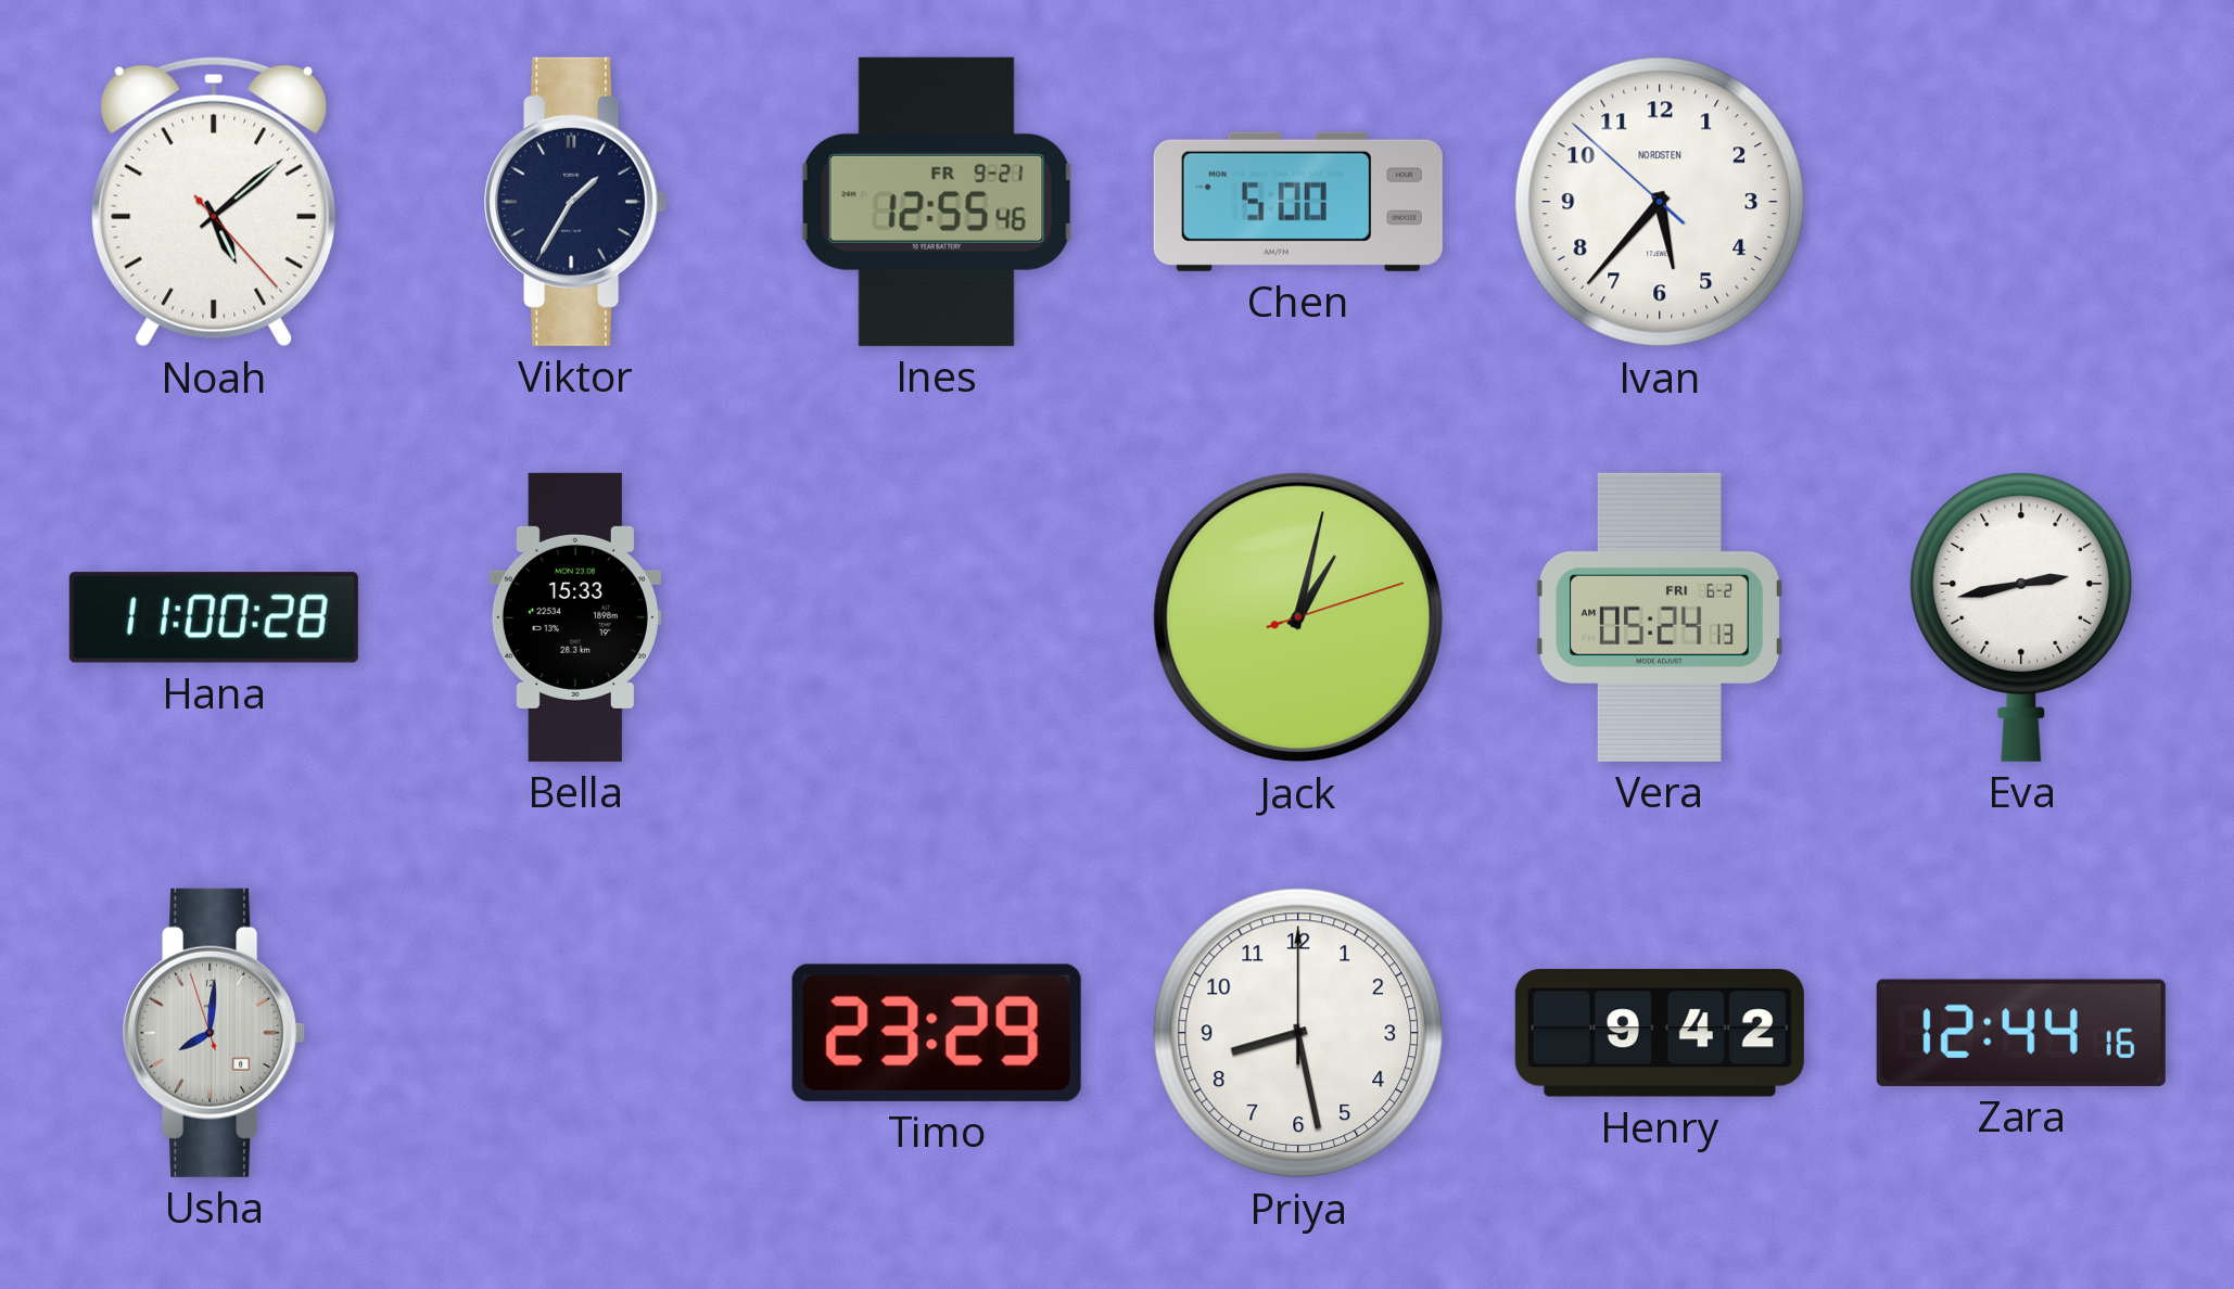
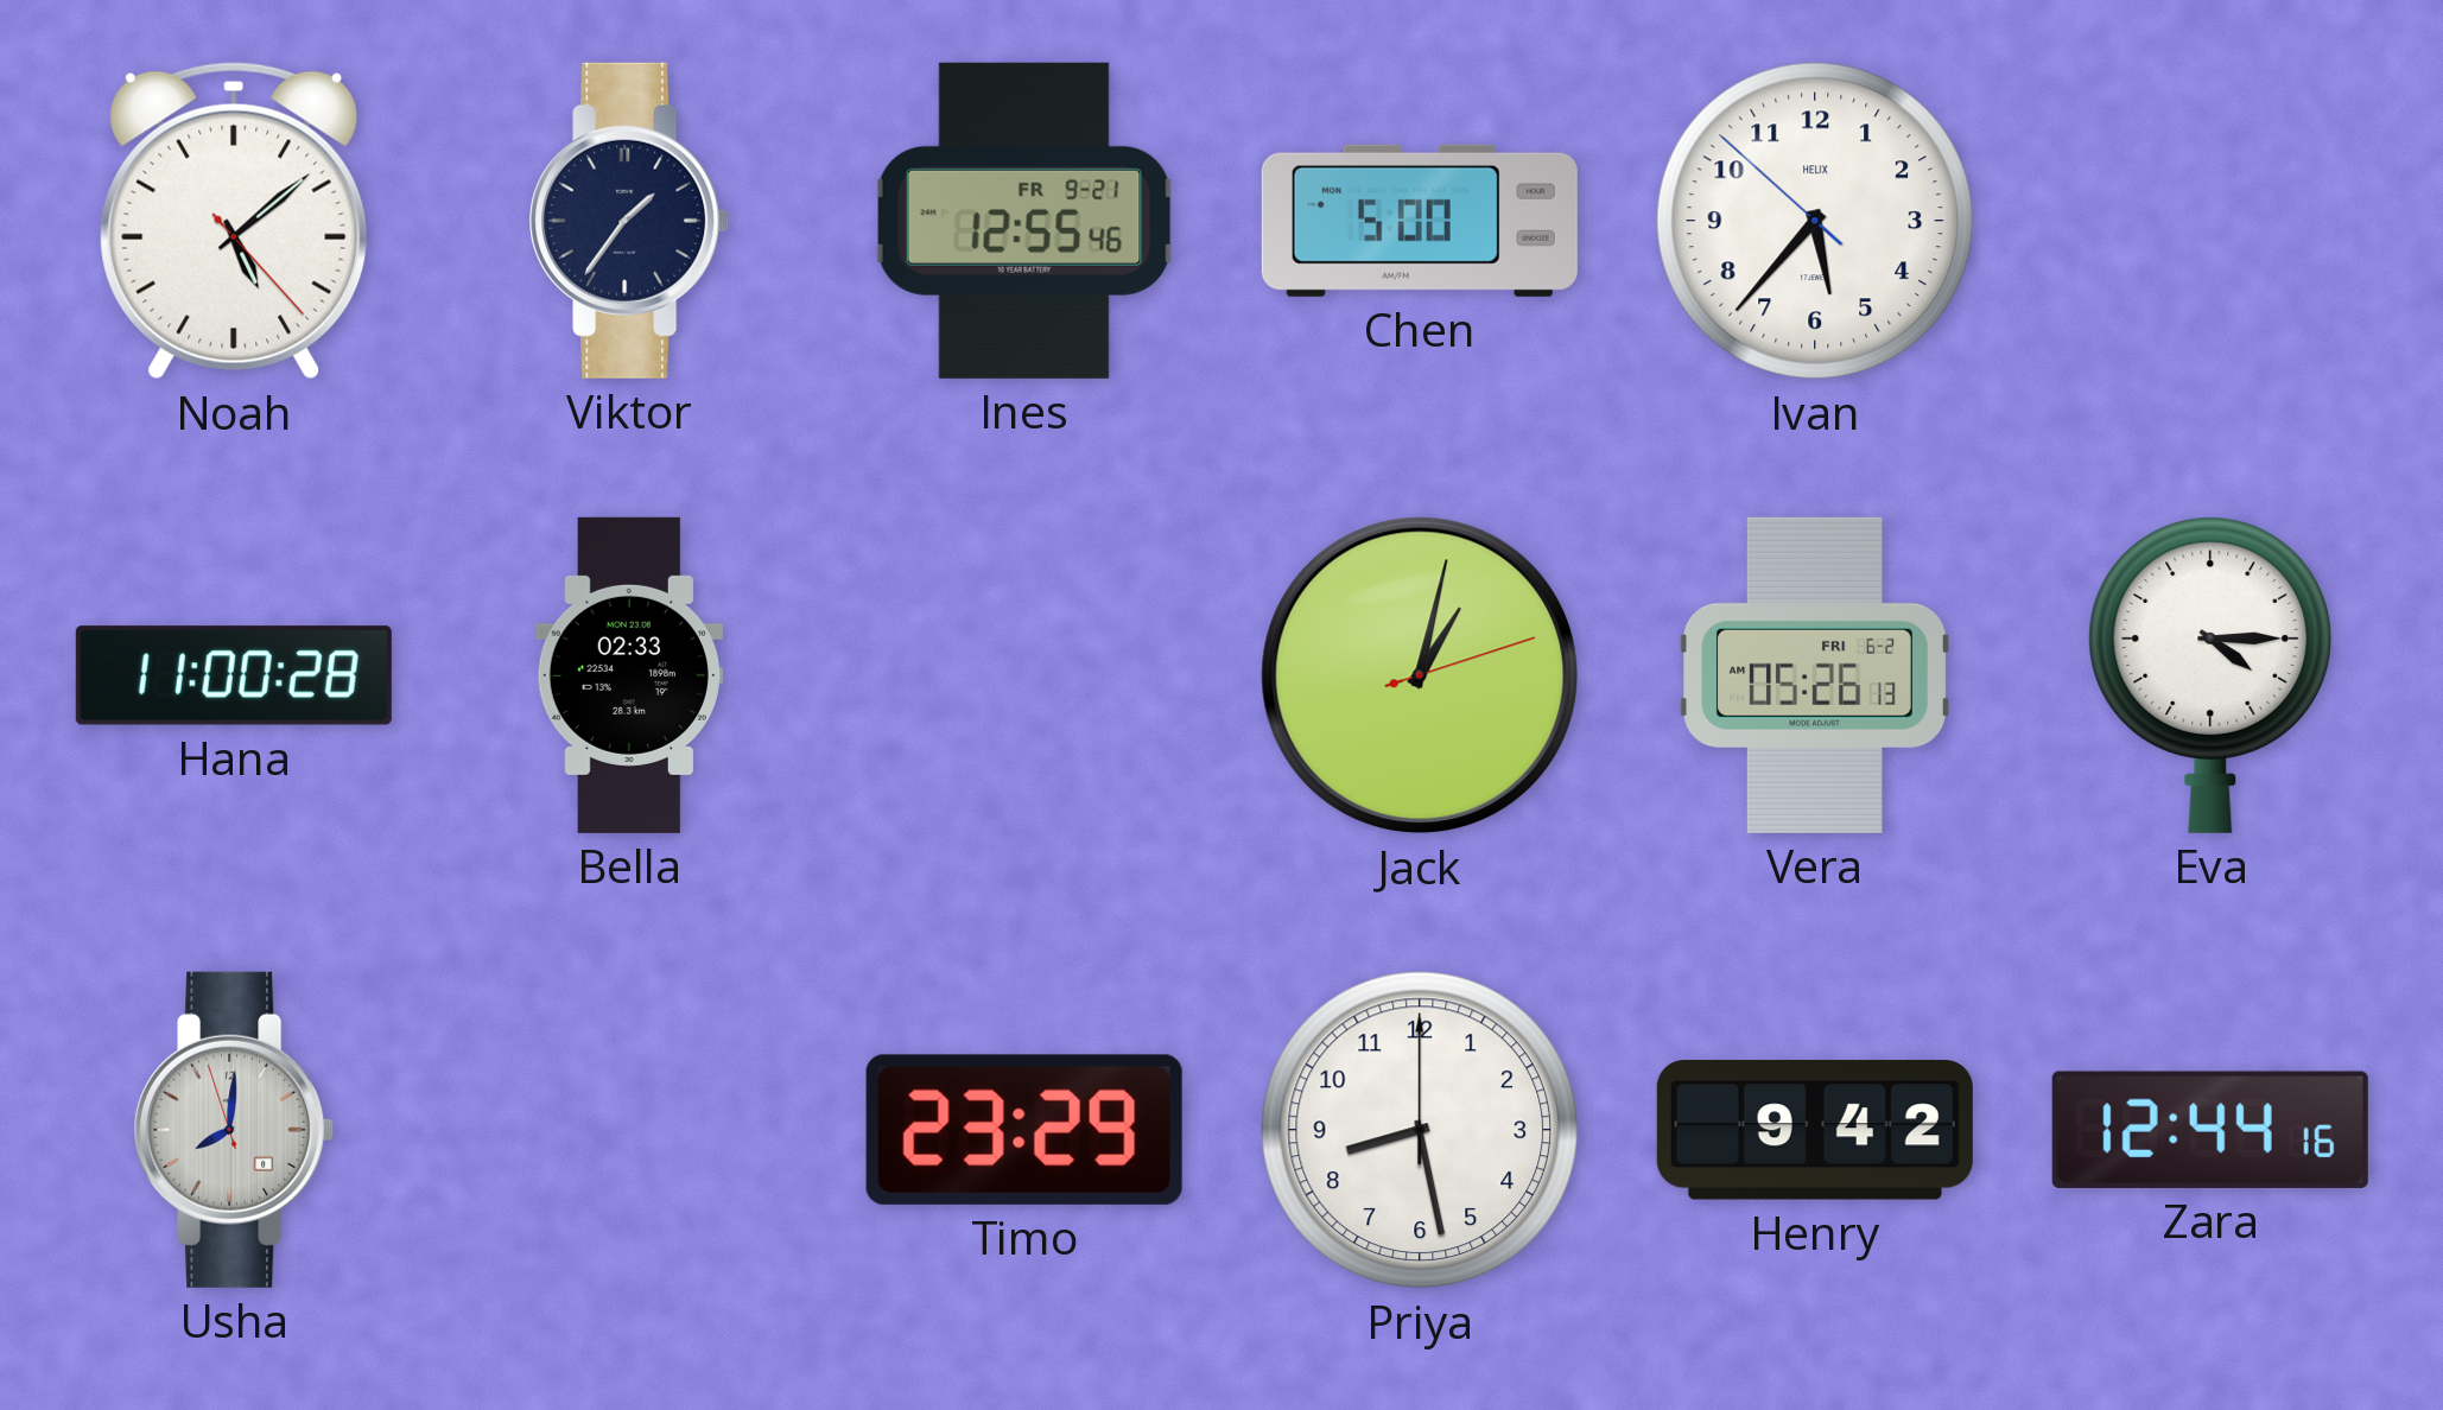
Viktor: 1:35 -> 1:36 (629, 221)
Ivan brand: NORDSTEN -> HELIX (1815, 221)
Bella: 15:33 -> 02:33 (629, 675)
Vera: 05:24 -> 05:26 (1815, 675)
Eva: 2:43 -> 4:15 (2210, 675)
